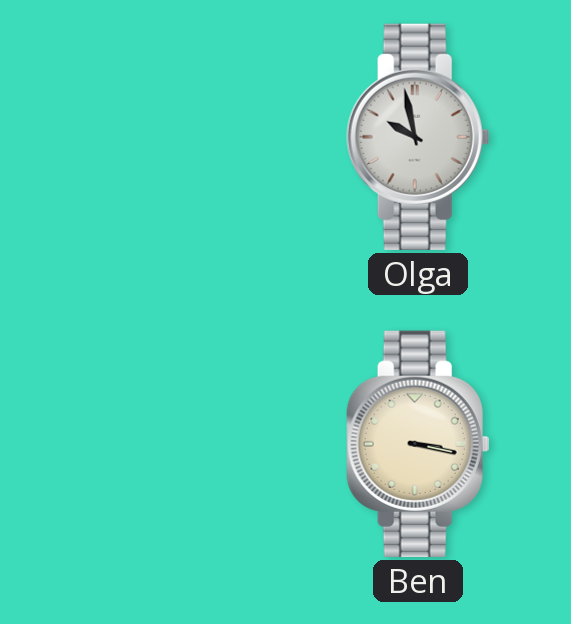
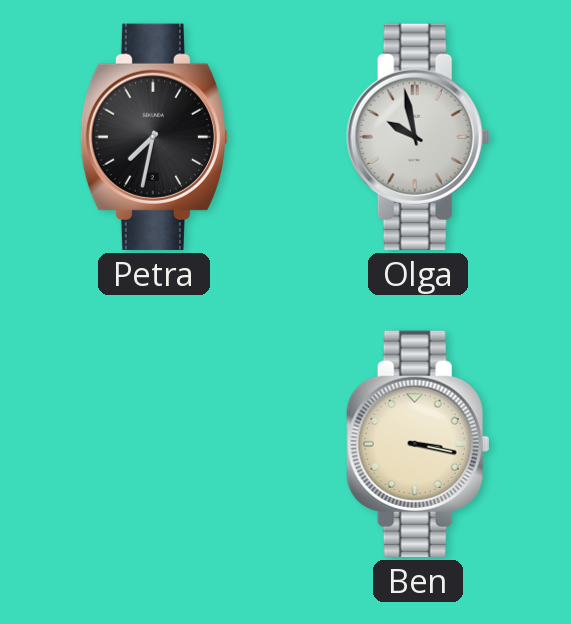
Petra: none -> 7:32 (153, 137)
